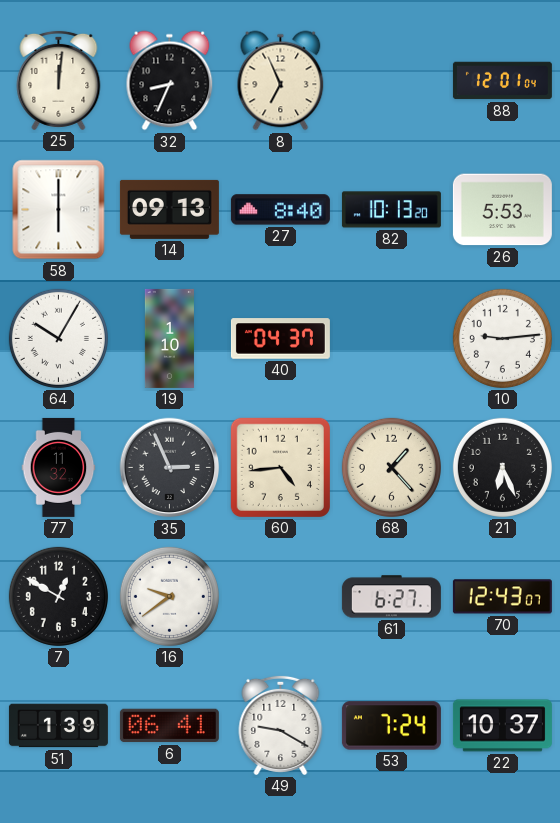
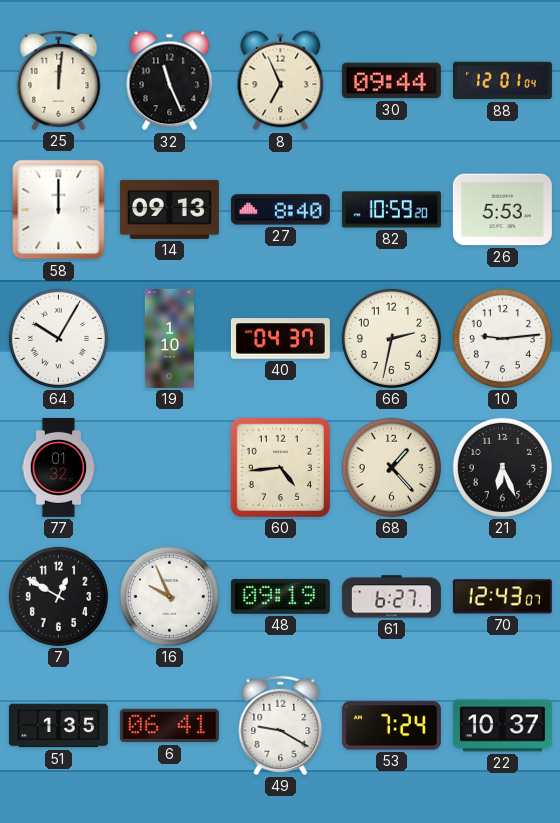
32: 8:34 -> 11:26 (170, 81)
30: none -> 09:44 (391, 81)
58: 6:00 -> 12:00 (59, 210)
82: 10:13 -> 10:59 (391, 210)
66: none -> 2:32 (391, 338)
77: 11:32 -> 01:32 (59, 467)
35: 2:56 -> none (170, 468)
16: 9:39 -> 9:56 (169, 596)
48: none -> 09:19 (280, 596)
51: 1:39 -> 1:35 (58, 726)
